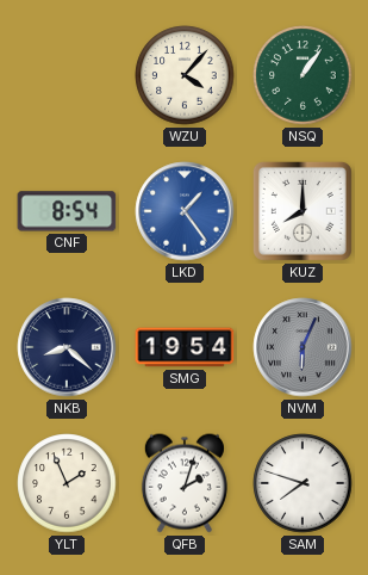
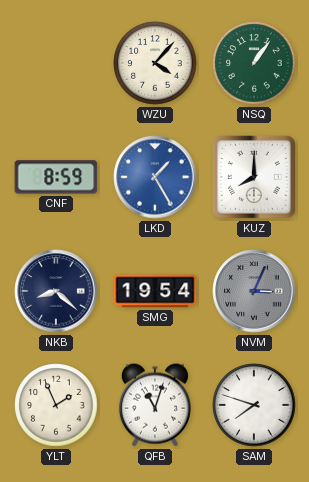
CNF: 8:54 -> 8:59 (56, 177)
LKD: 1:24 -> 1:25 (155, 177)
NVM: 6:04 -> 3:04 (254, 291)
QFB: 2:03 -> 11:03 (155, 405)
